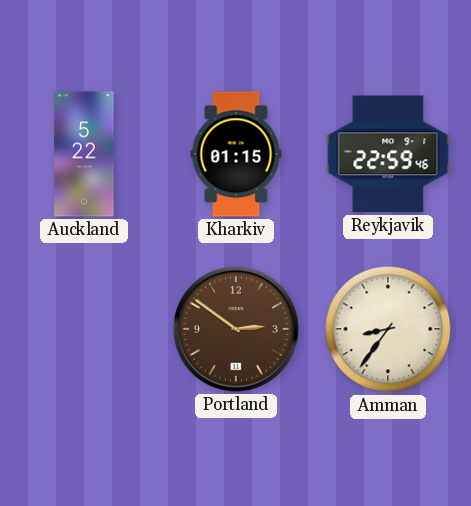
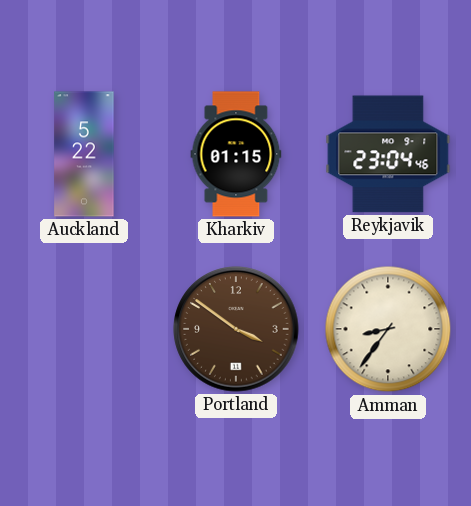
Reykjavik: 22:59 -> 23:04 (388, 154)
Portland: 2:51 -> 3:51 (236, 329)
